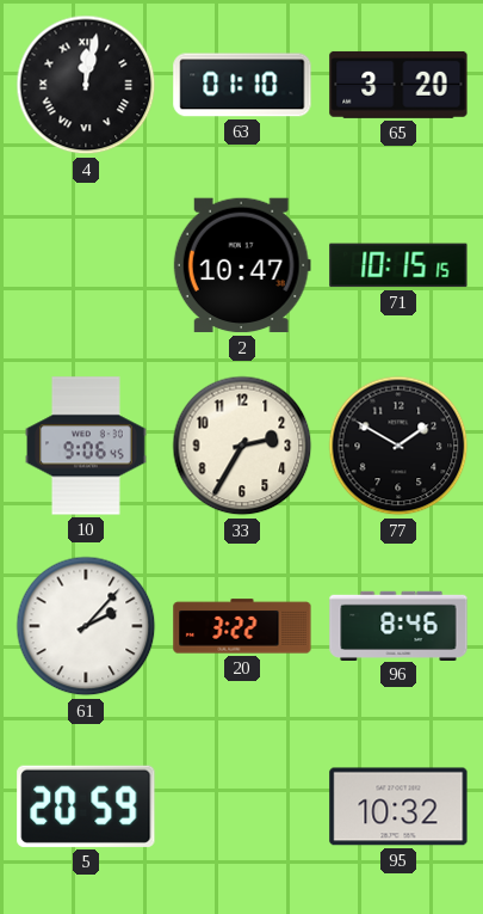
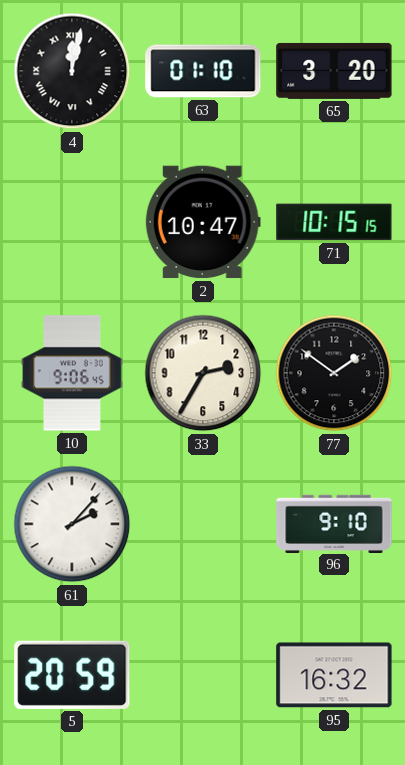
77: 1:50 -> 1:51 (334, 373)
20: 3:22 -> none (242, 626)
96: 8:46 -> 9:10 (334, 523)
95: 10:32 -> 16:32 (334, 675)
